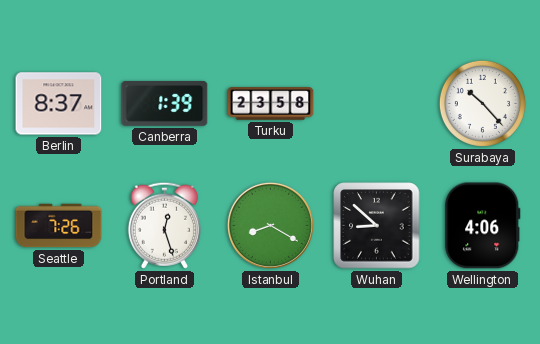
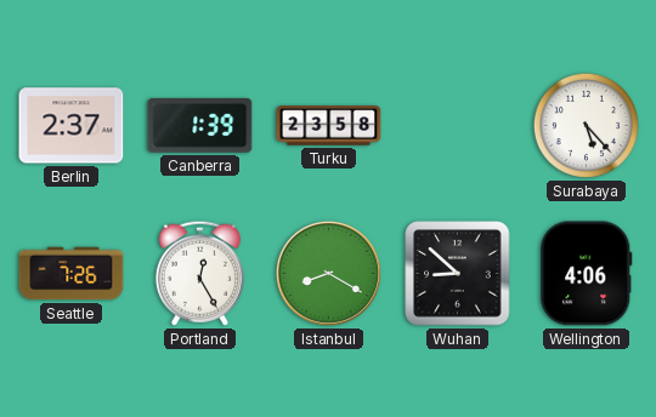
Berlin: 8:37 -> 2:37 (72, 126)
Surabaya: 10:23 -> 5:23 (586, 125)
Portland: 12:27 -> 12:25 (199, 273)
